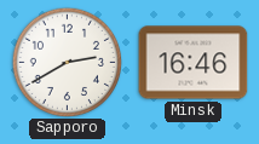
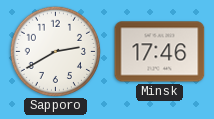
Minsk: 16:46 -> 17:46 (160, 52)
